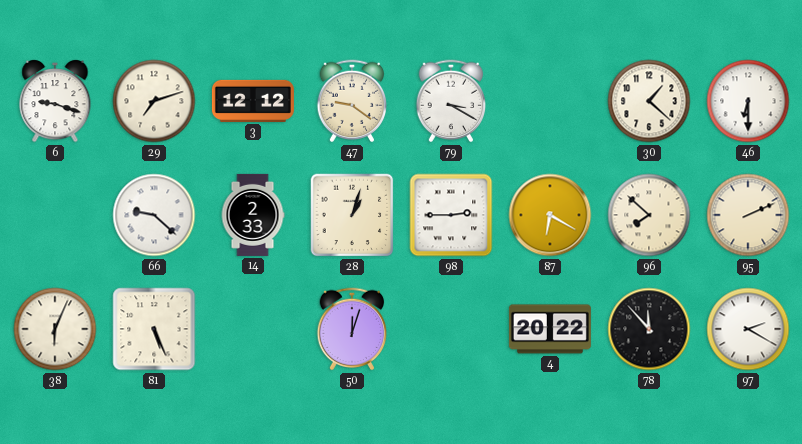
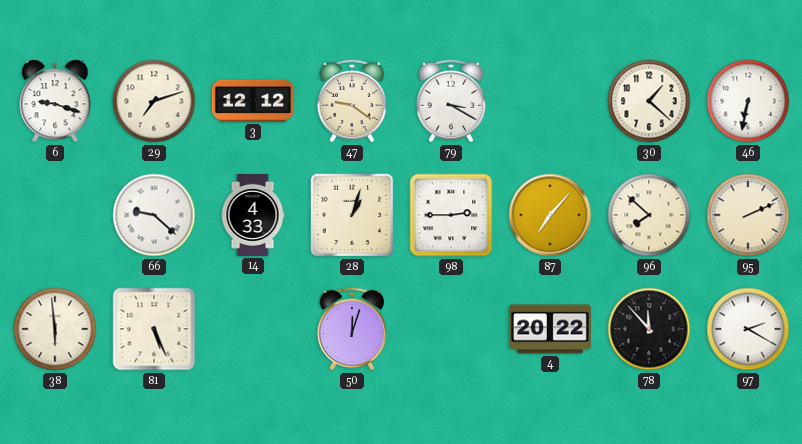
46: 6:30 -> 6:32 (748, 101)
14: 2:33 -> 4:33 (253, 215)
87: 6:20 -> 7:07 (550, 215)
38: 6:04 -> 5:59 (55, 329)
